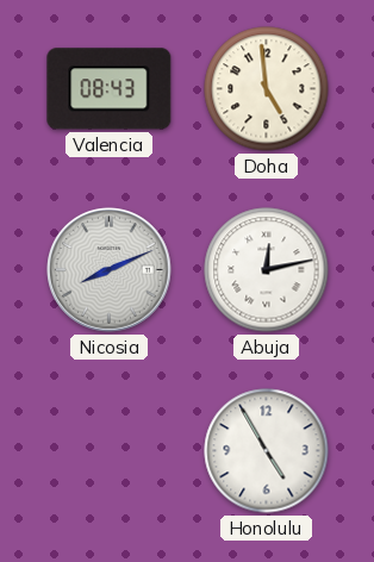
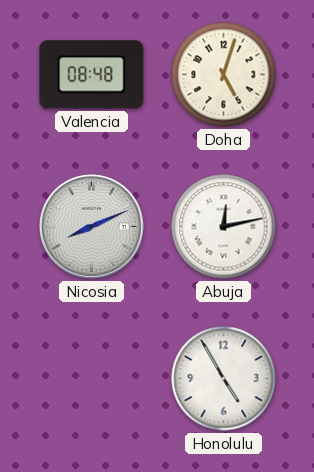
Valencia: 08:43 -> 08:48 (92, 75)
Doha: 4:59 -> 5:03 (224, 75)
